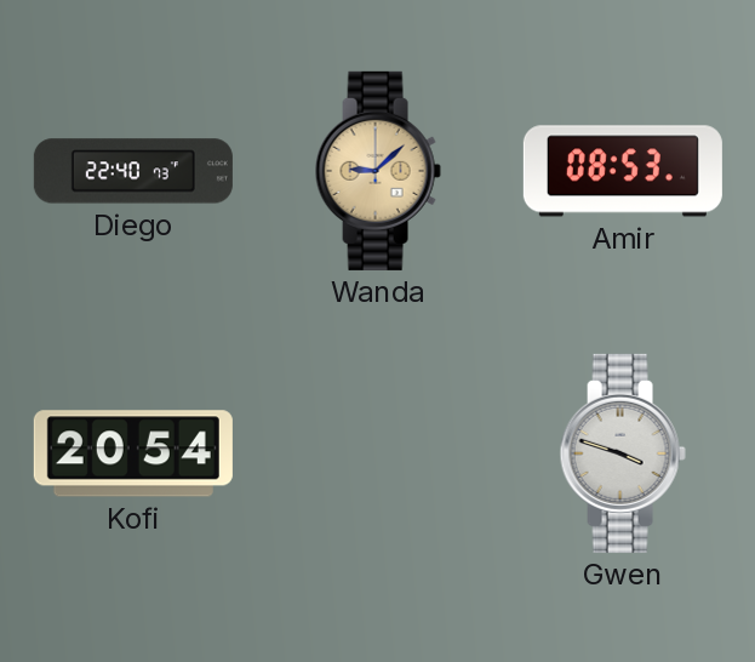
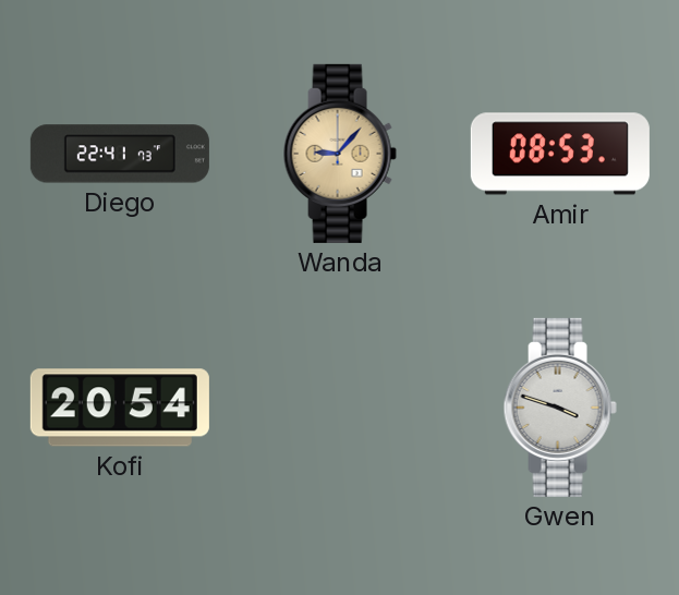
Diego: 22:40 -> 22:41 (120, 154)
Wanda: 9:08 -> 9:07 (340, 154)
